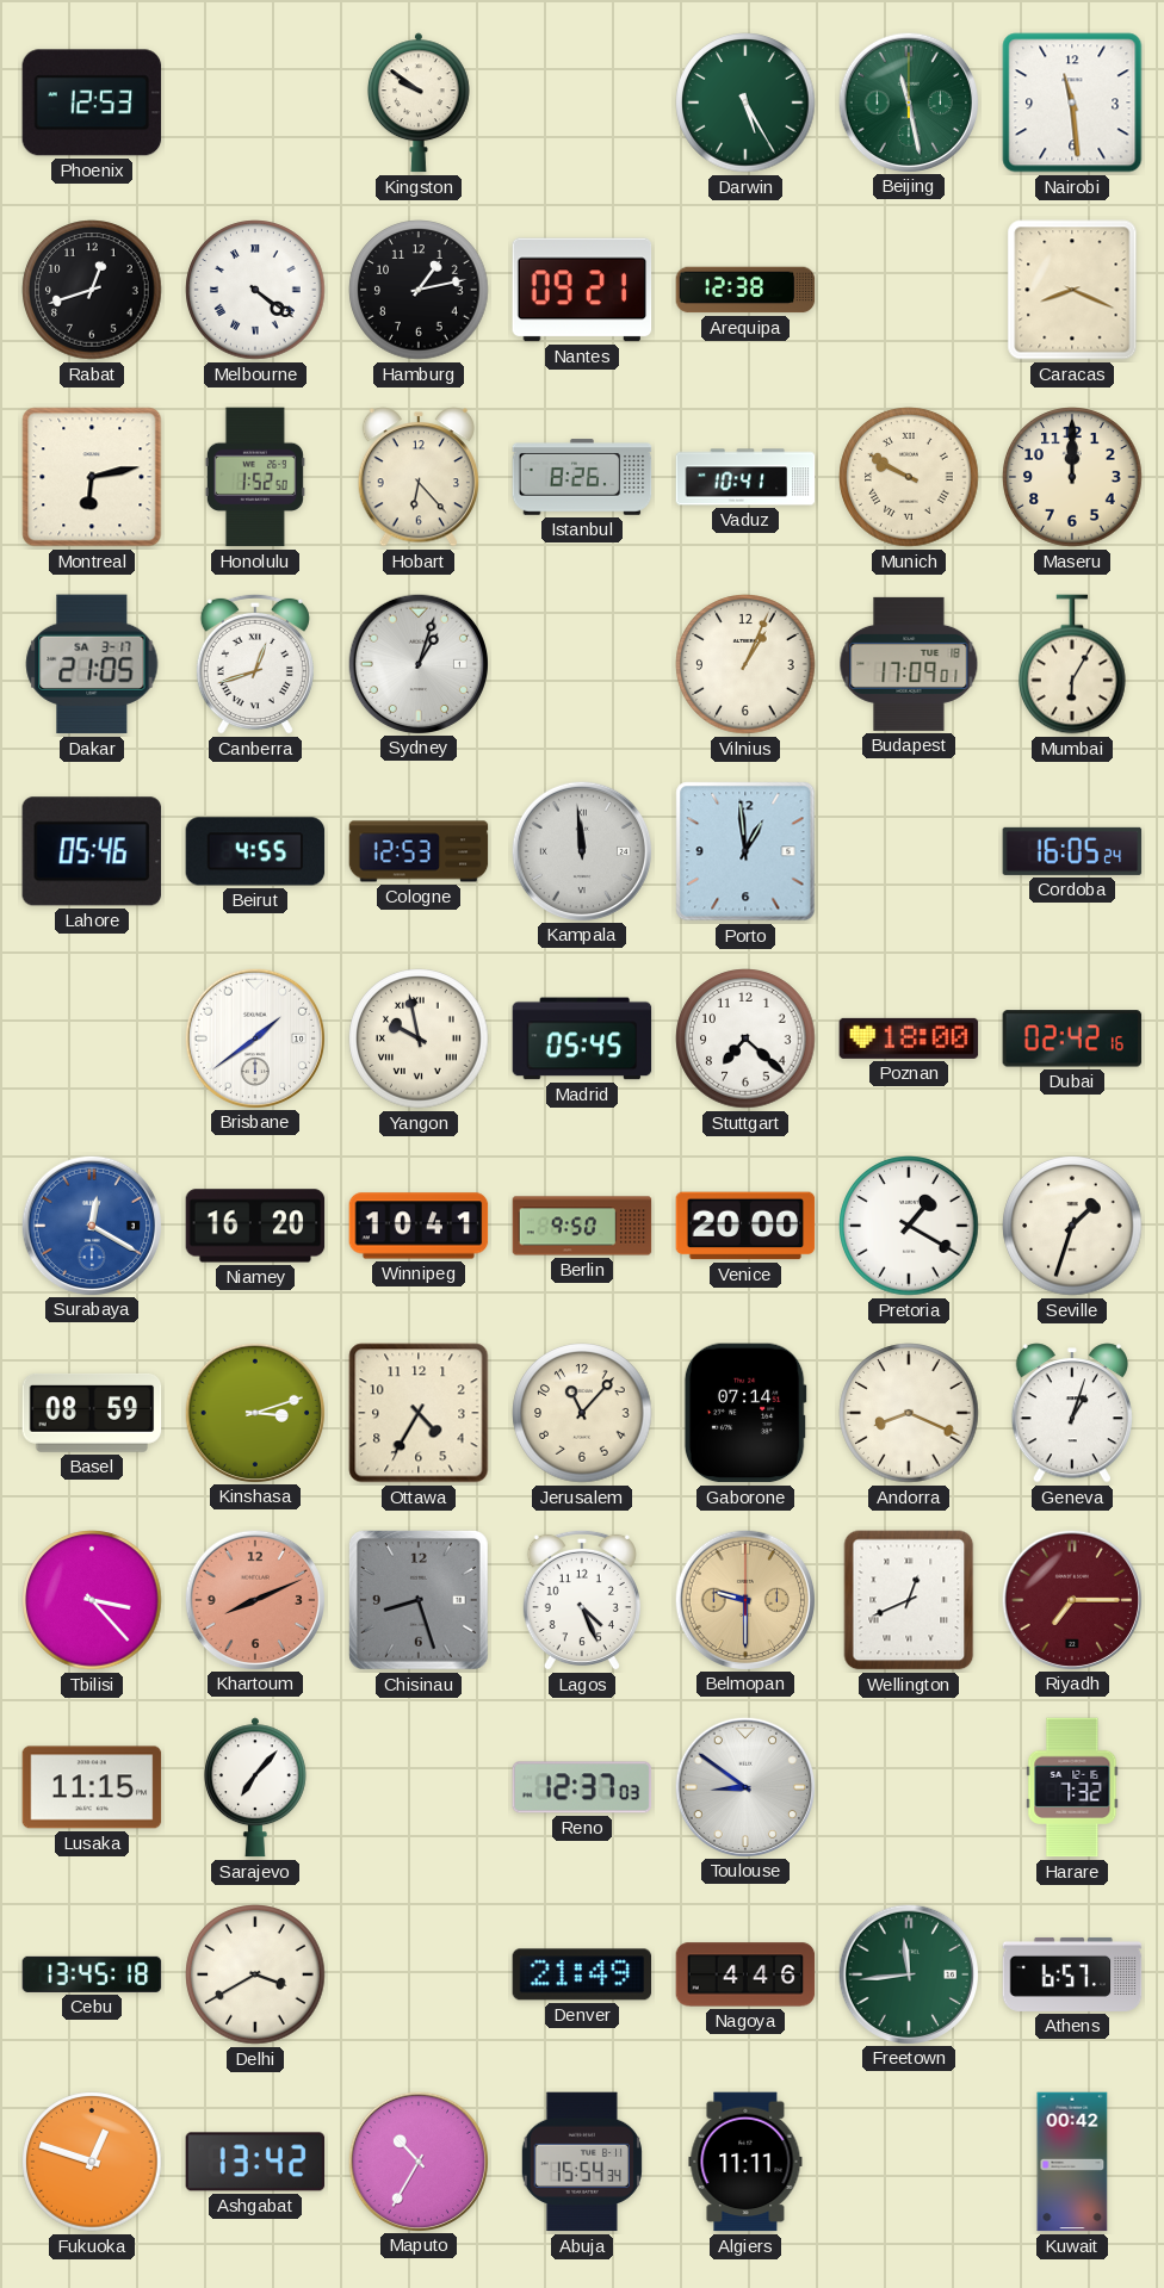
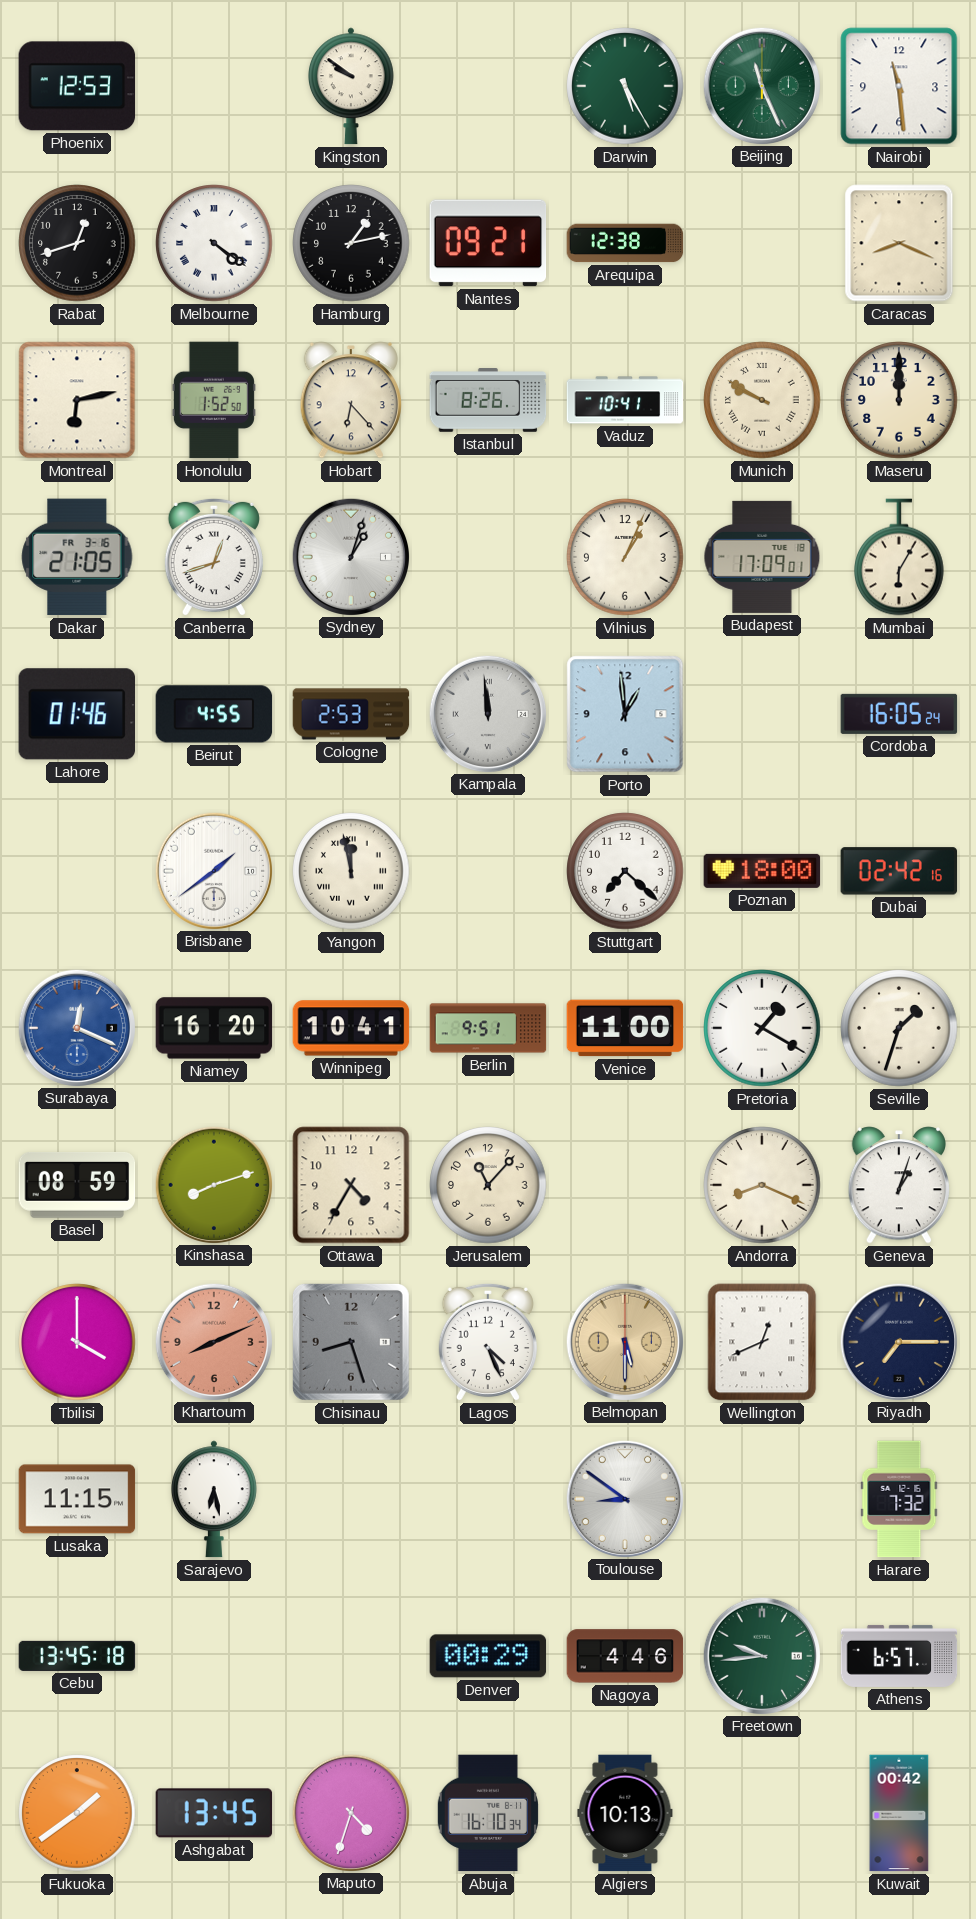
Beijing: 11:28 -> 11:26 (761, 85)
Dakar date: SA 3-17 -> FR 3-16 (77, 557)
Lahore: 05:46 -> 01:46 (76, 714)
Cologne: 12:53 -> 2:53 (351, 714)
Yangon: 9:58 -> 11:58 (351, 871)
Madrid: 05:45 -> none (582, 1038)
Surabaya: 12:20 -> 12:19 (76, 1027)
Berlin: 9:50 -> 9:51 (488, 1028)
Venice: 20:00 -> 11:00 (625, 1028)
Kinshasa: 3:12 -> 8:12 (213, 1184)
Gaborone: 07:14 -> none (745, 1413)
Tbilisi: 3:23 -> 4:00 (77, 1342)
Belmopan: 9:30 -> 5:30 (624, 1341)
Riyadh dial: burgundy -> navy (898, 1341)
Sarajevo: 7:07 -> 6:28 (214, 1499)
Reno: 12:37 -> none (582, 1787)
Delhi: 3:40 -> none (255, 1974)
Denver: 21:49 -> 00:29 (488, 1656)
Freetown: 11:44 -> 9:44 (761, 1655)
Fukuoka: 12:48 -> 1:39 (77, 1813)
Ashgabat: 13:42 -> 13:45 (214, 1813)
Maputo: 10:35 -> 4:33 (350, 1812)
Abuja: 15:54 -> 16:10 (488, 1813)
Algiers: 11:11 -> 10:13 (625, 1813)
